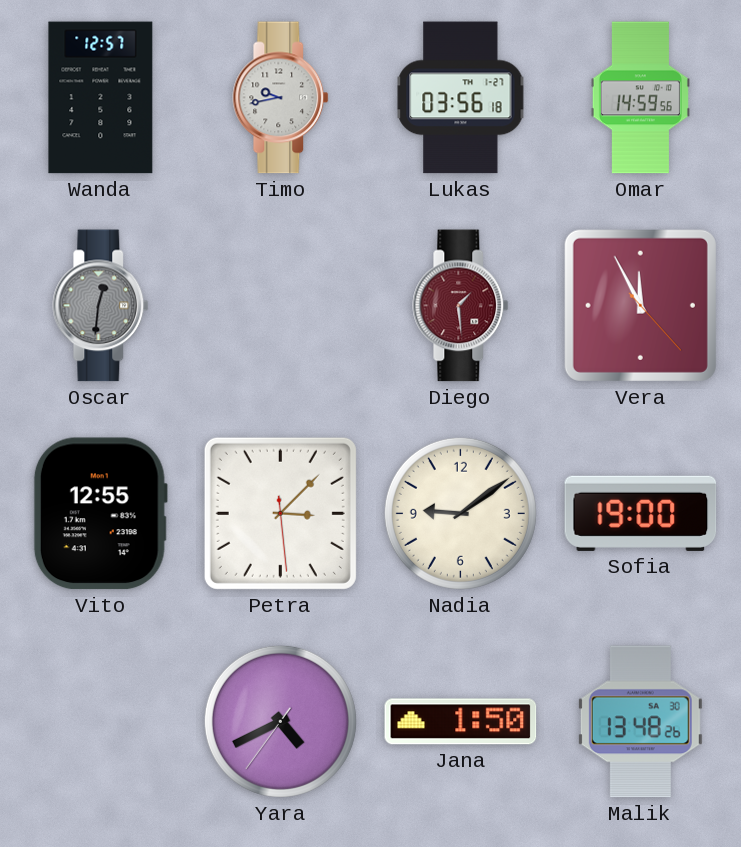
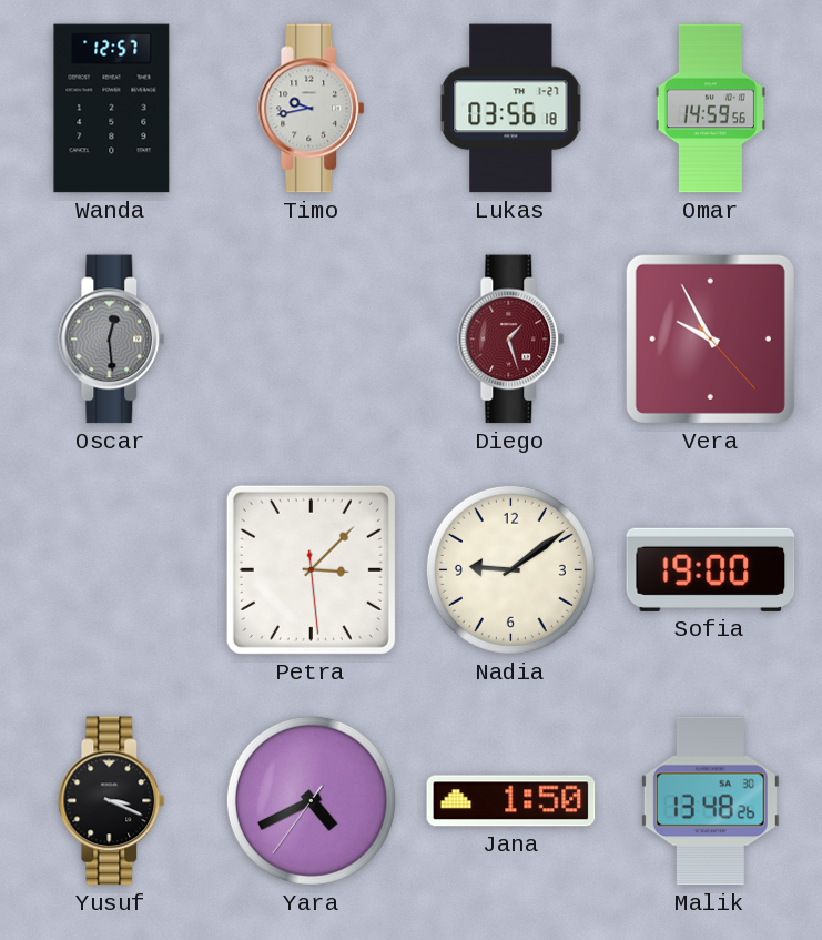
Oscar: 12:31 -> 12:29 (112, 340)
Diego: 1:29 -> 1:27 (511, 340)
Vera: 11:55 -> 9:55 (710, 338)
Vito: 12:55 -> none (100, 514)
Yusuf: none -> 3:19 (112, 801)
